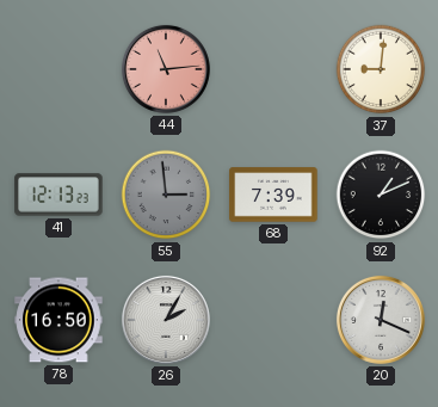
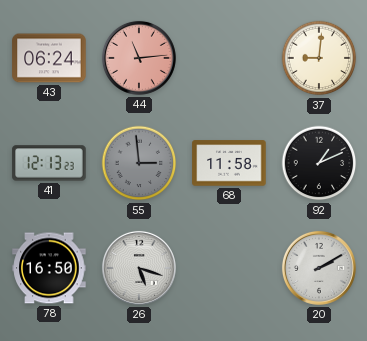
43: none -> 06:24 (49, 58)
68: 7:39 -> 11:58 (229, 163)
26: 2:05 -> 5:18 (139, 268)
20: 12:19 -> 2:10 (319, 268)
